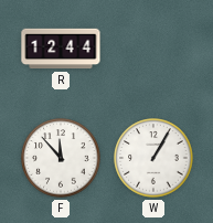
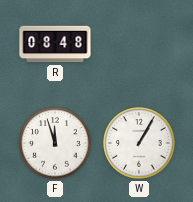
R: 12:44 -> 08:48 (55, 44)
F: 11:53 -> 11:57 (55, 143)
